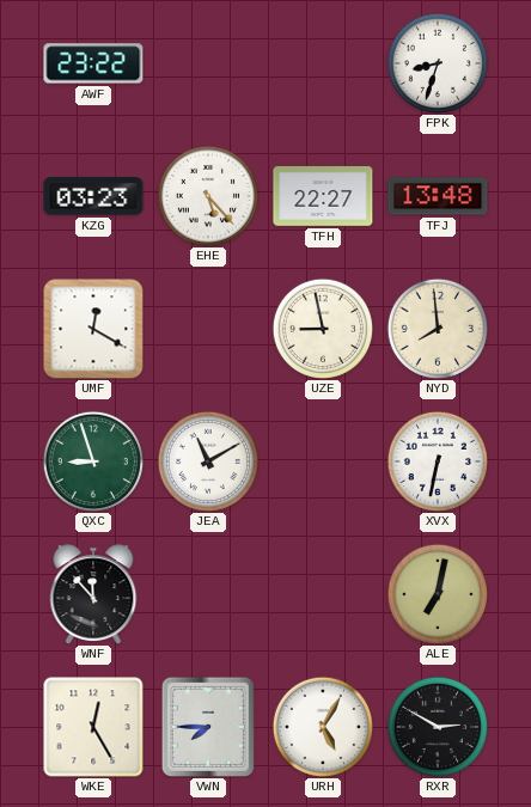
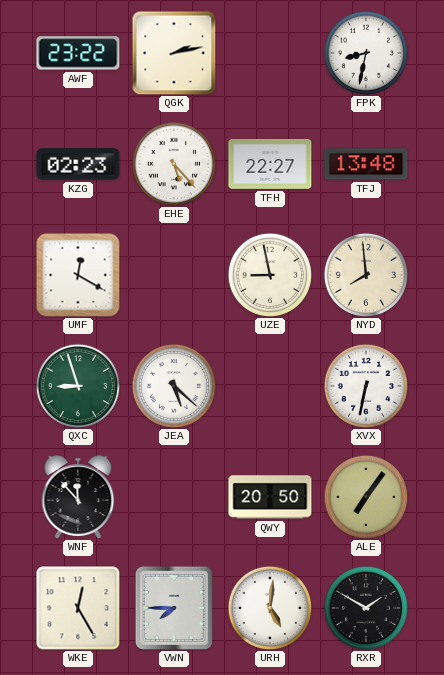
QGK: none -> 2:13 (174, 53)
FPK: 8:33 -> 8:32 (366, 53)
KZG: 03:23 -> 02:23 (78, 164)
JEA: 11:10 -> 5:22 (174, 386)
QWY: none -> 20:50 (270, 497)
ALE: 7:02 -> 7:06 (366, 497)
URH: 5:05 -> 5:01 (270, 608)
RXR: 2:50 -> 1:50 (366, 608)
